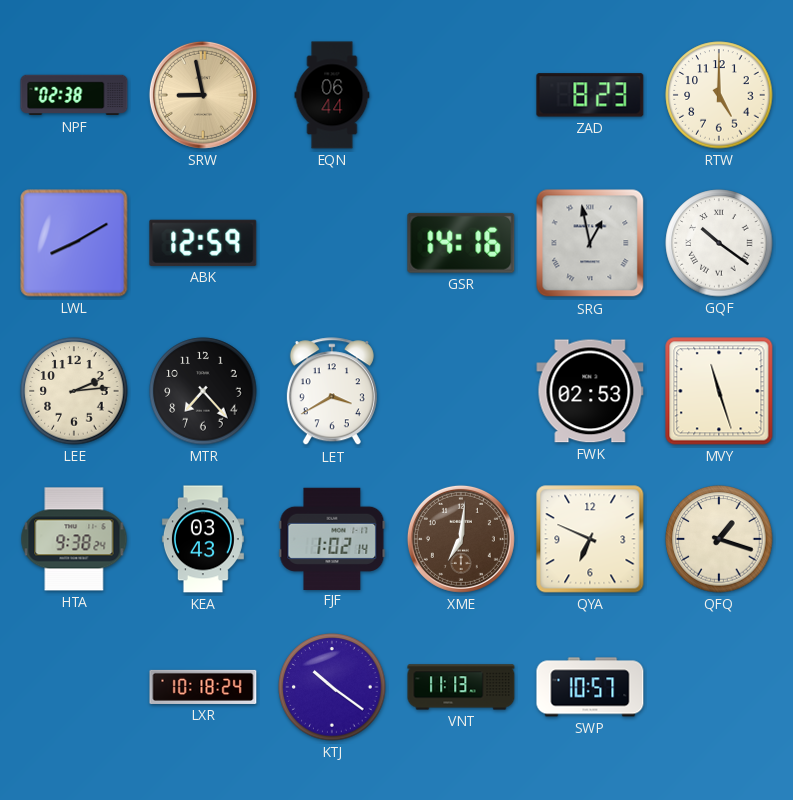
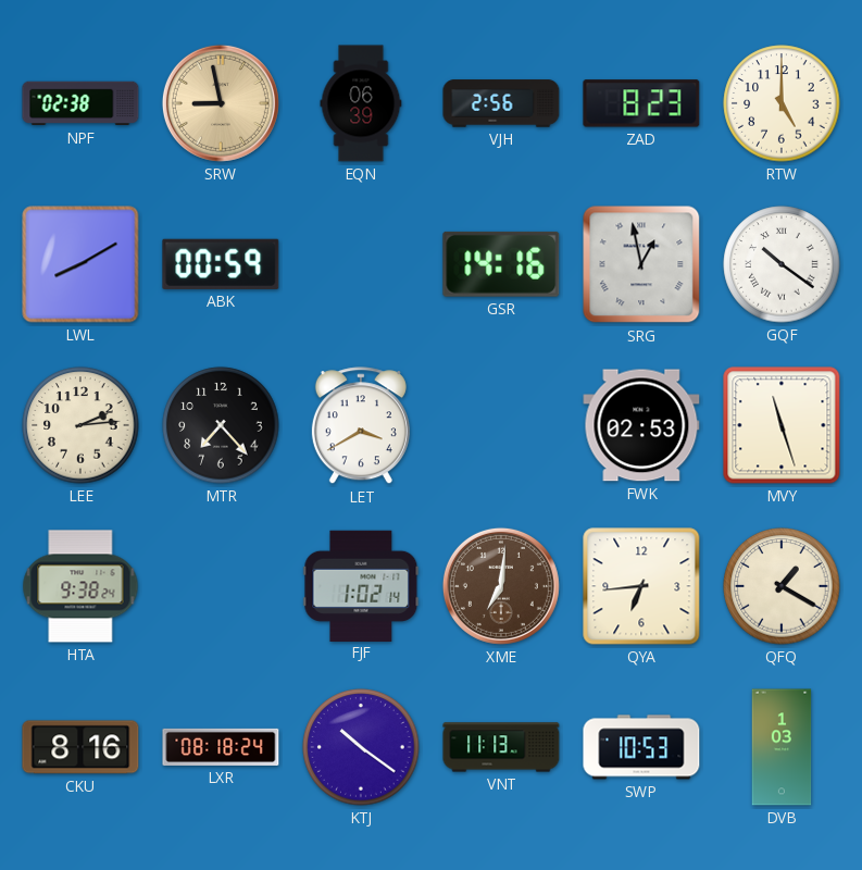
EQN: 06:44 -> 06:39 (361, 103)
VJH: none -> 2:56 (501, 103)
ABK: 12:59 -> 00:59 (221, 264)
KEA: 03:43 -> none (203, 539)
QYA: 6:49 -> 6:44 (641, 586)
QFQ: 1:18 -> 1:20 (782, 586)
CKU: none -> 8:16 (80, 747)
LXR: 10:18 -> 08:18 (221, 747)
SWP: 10:57 -> 10:53 (641, 747)
DVB: none -> 1:03 (782, 747)
